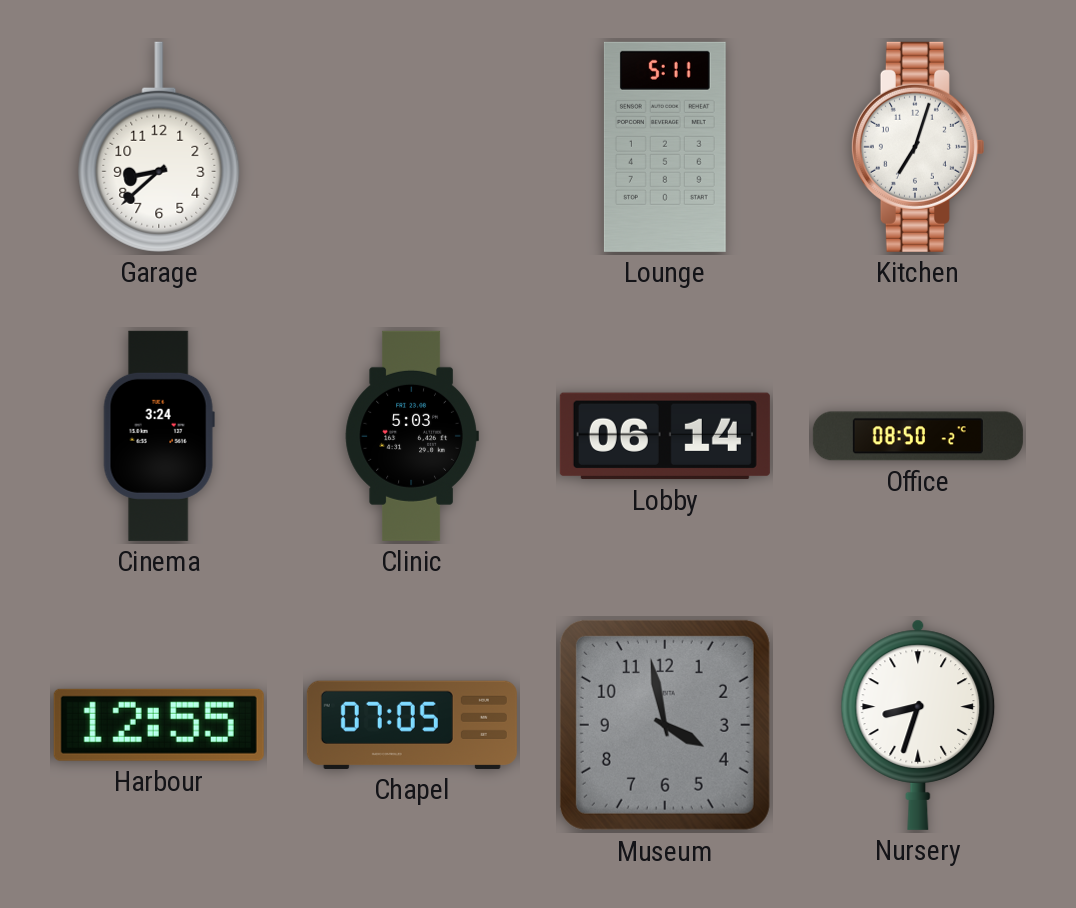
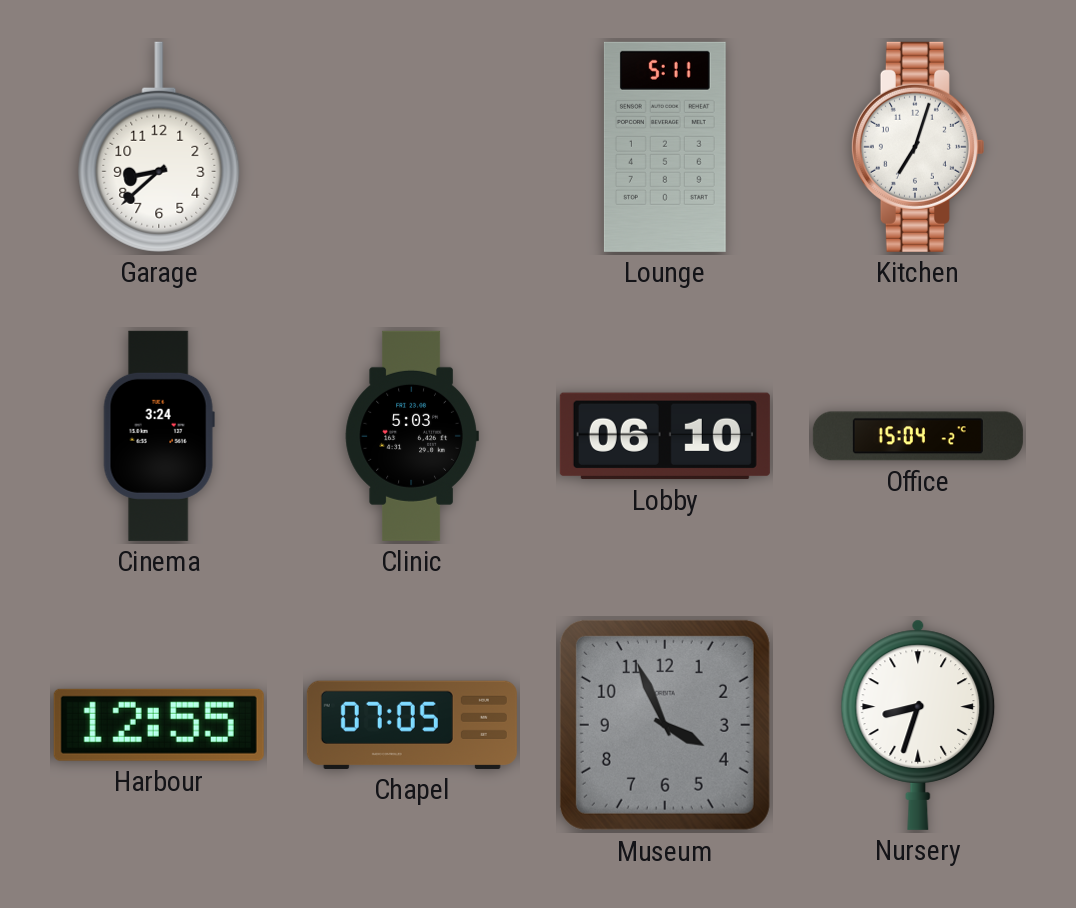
Lobby: 06:14 -> 06:10 (665, 436)
Office: 08:50 -> 15:04 (918, 436)
Museum: 3:58 -> 3:56 (665, 725)
